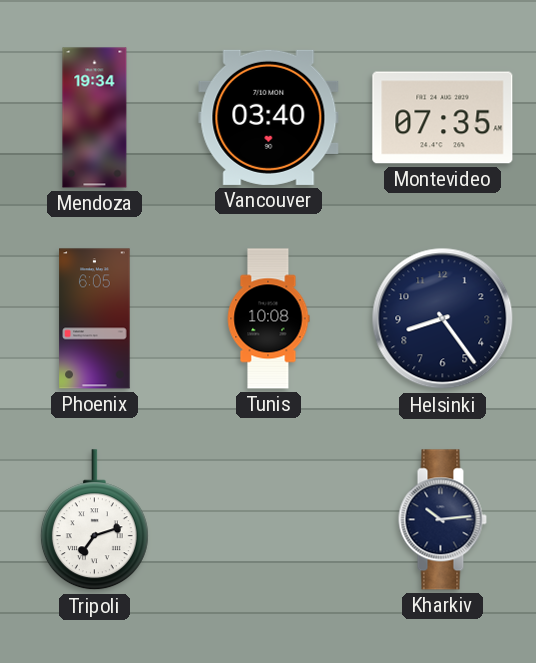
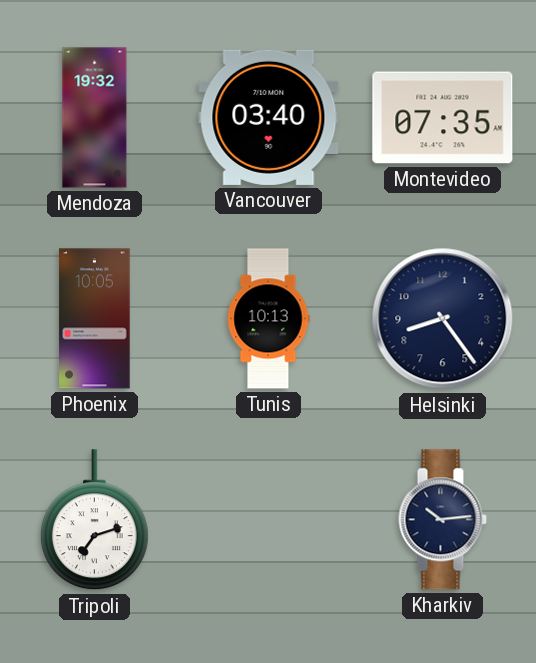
Mendoza: 19:34 -> 19:32 (95, 118)
Phoenix: 6:05 -> 10:05 (95, 319)
Tunis: 10:08 -> 10:13 (268, 319)
